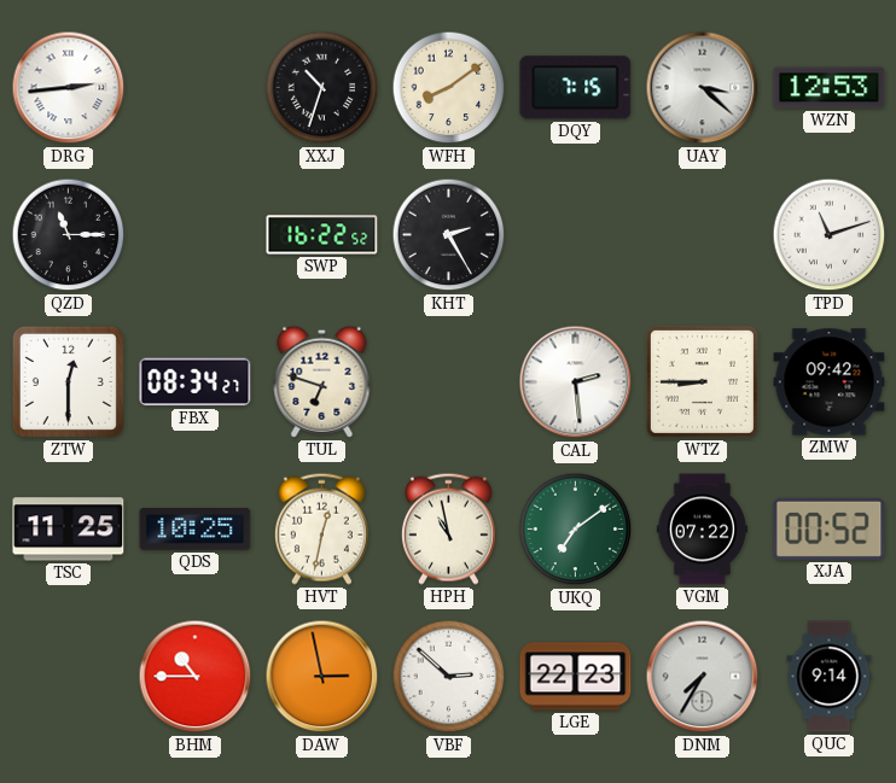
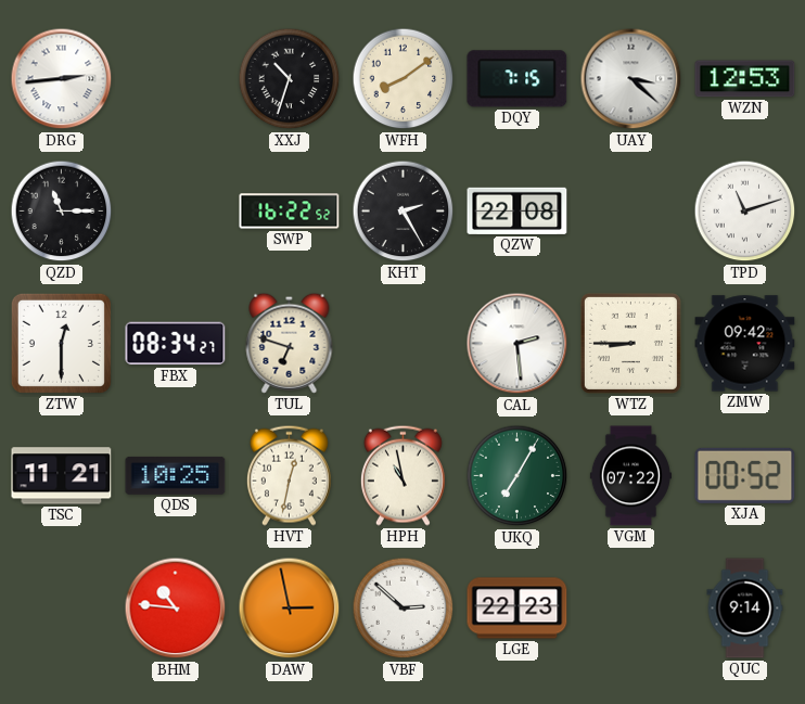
QZW: none -> 22:08 (517, 210)
TSC: 11:25 -> 11:21 (62, 476)
UKQ: 7:09 -> 7:05 (517, 476)
BHM: 10:45 -> 10:46 (176, 609)
DNM: 7:35 -> none (703, 677)
